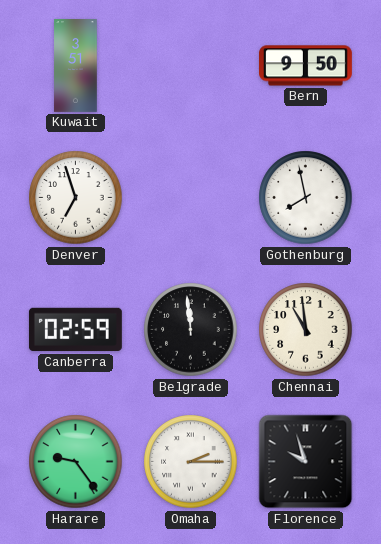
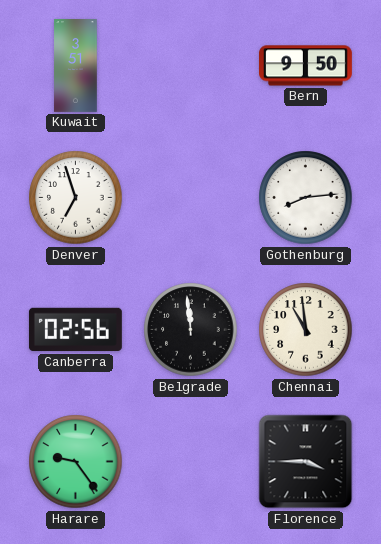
Gothenburg: 7:58 -> 8:14 (306, 198)
Canberra: 02:59 -> 02:56 (75, 330)
Omaha: 2:15 -> none (191, 462)
Florence: 9:57 -> 3:45 (306, 462)
